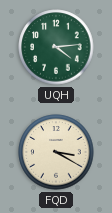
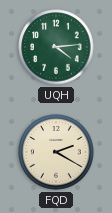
FQD: 3:20 -> 2:20 (56, 152)
